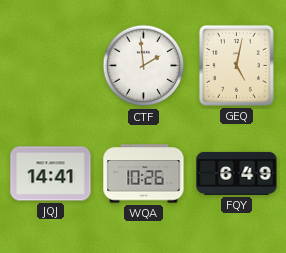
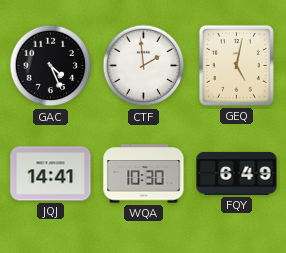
GAC: none -> 4:26 (51, 66)
WQA: 10:26 -> 10:30 (144, 174)
